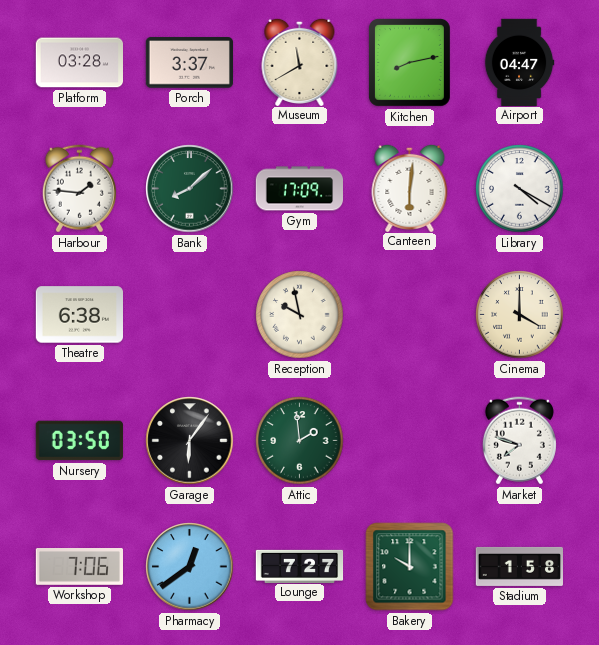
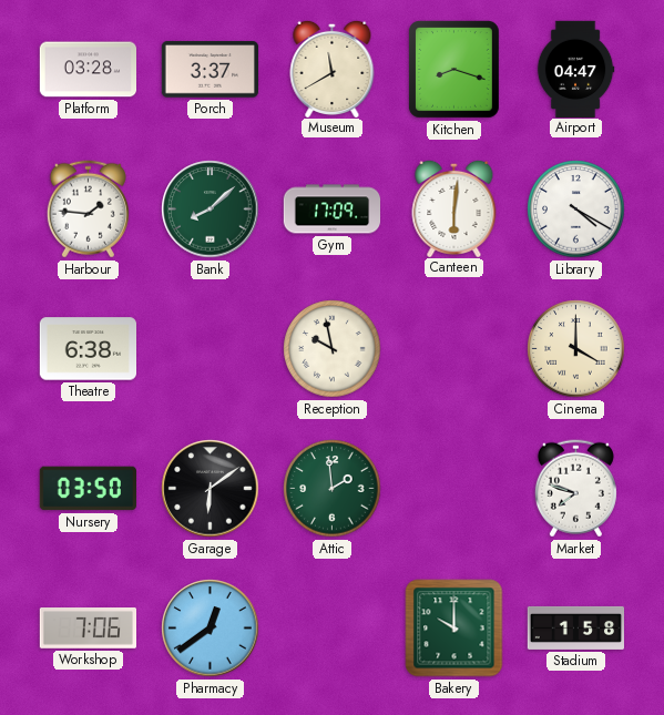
Kitchen: 8:13 -> 8:18 (453, 69)
Garage: 6:06 -> 6:09 (211, 489)
Lounge: 7:27 -> none (300, 566)
